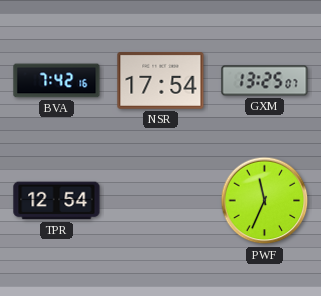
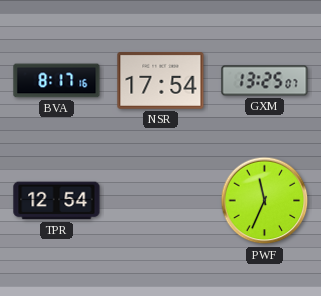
BVA: 7:42 -> 8:17 (57, 81)
